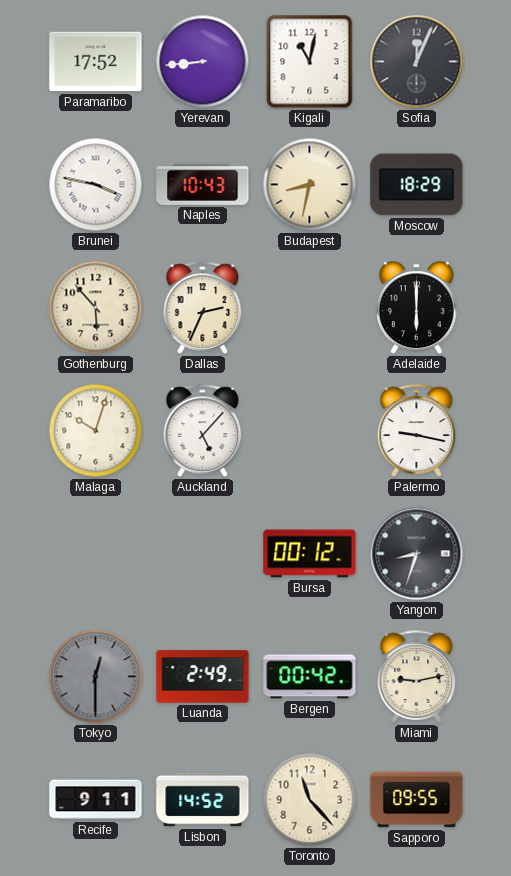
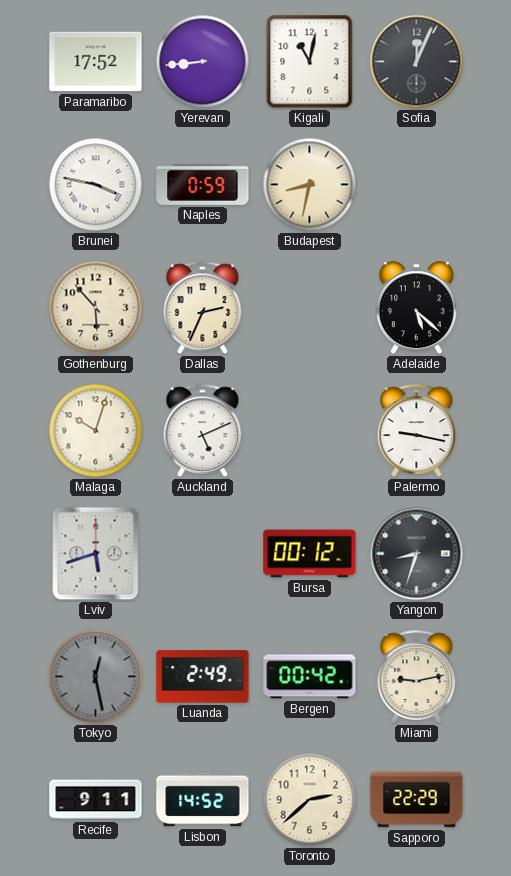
Naples: 10:43 -> 0:59 (203, 184)
Moscow: 18:29 -> none (417, 185)
Adelaide: 6:00 -> 5:22 (416, 308)
Auckland: 5:07 -> 5:11 (203, 430)
Lviv: none -> 5:42 (96, 554)
Tokyo: 12:30 -> 12:28 (96, 677)
Toronto: 11:23 -> 2:38 (310, 800)
Sapporo: 09:55 -> 22:29 (417, 800)
